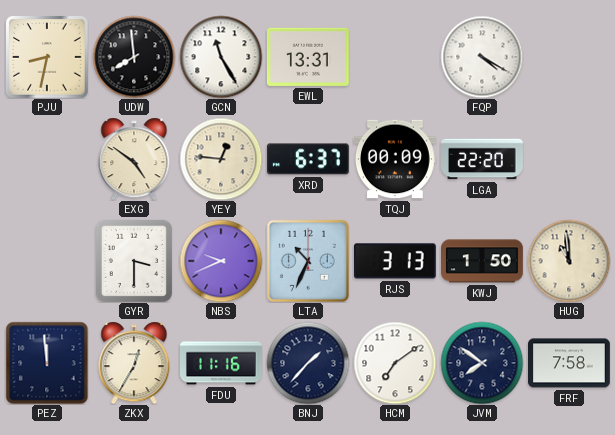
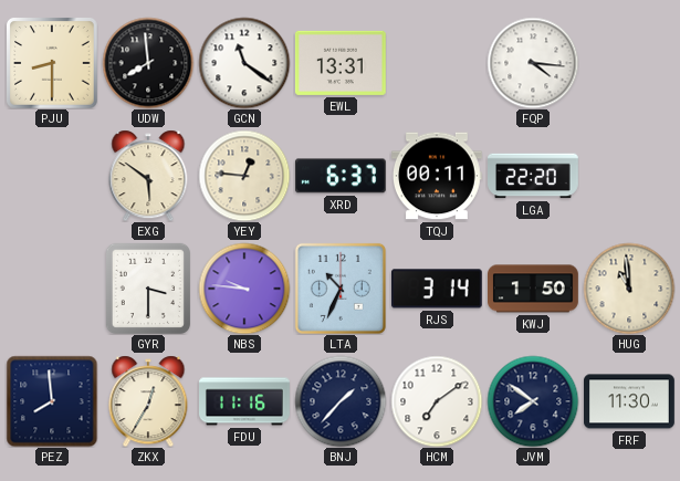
PJU: 8:32 -> 8:30 (52, 63)
GCN: 11:25 -> 11:21 (244, 63)
FQP: 4:20 -> 4:16 (533, 63)
EXG: 4:51 -> 5:51 (148, 176)
TQJ: 00:09 -> 00:11 (437, 176)
NBS: 9:41 -> 9:46 (244, 289)
RJS: 3:13 -> 3:14 (437, 289)
PEZ: 11:59 -> 7:59 (52, 401)
FRF: 7:58 -> 11:30 (630, 401)
